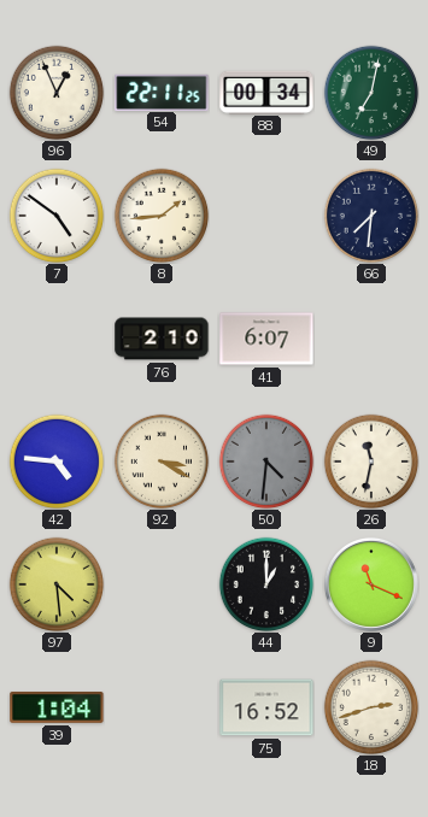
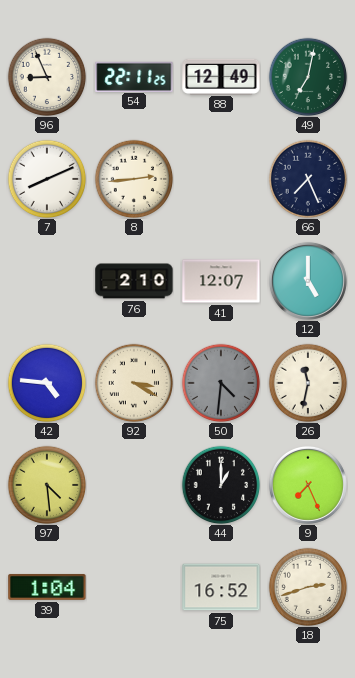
96: 12:56 -> 8:56 (47, 77)
88: 00:34 -> 12:49 (221, 76)
7: 4:51 -> 8:11 (47, 179)
8: 1:44 -> 2:44 (134, 179)
66: 7:31 -> 7:26 (308, 179)
41: 6:07 -> 12:07 (221, 281)
12: none -> 5:00 (308, 281)
9: 11:19 -> 7:26 (308, 485)
